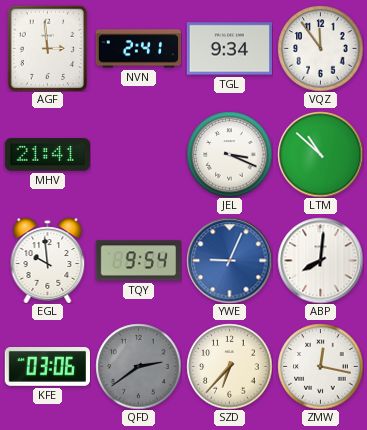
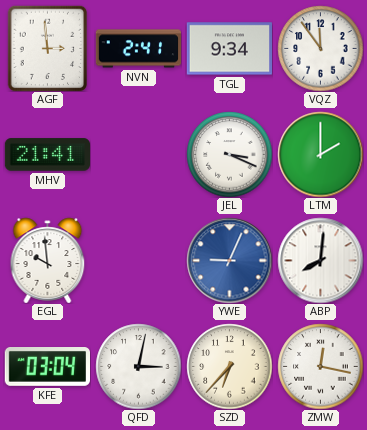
LTM: 10:52 -> 2:00 (320, 154)
TQY: 9:54 -> none (138, 261)
KFE: 03:06 -> 03:04 (47, 367)
QFD: 2:39 -> 3:02 (138, 366)
QFD dial: grey -> white (138, 366)
